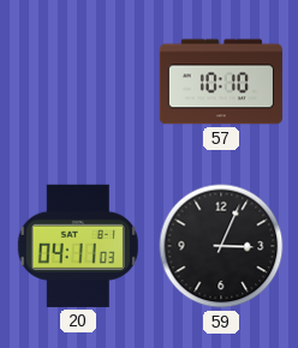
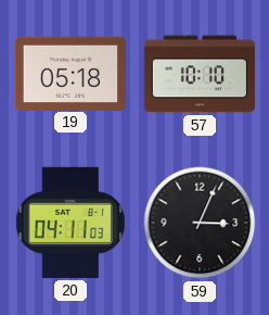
19: none -> 05:18 (69, 73)
